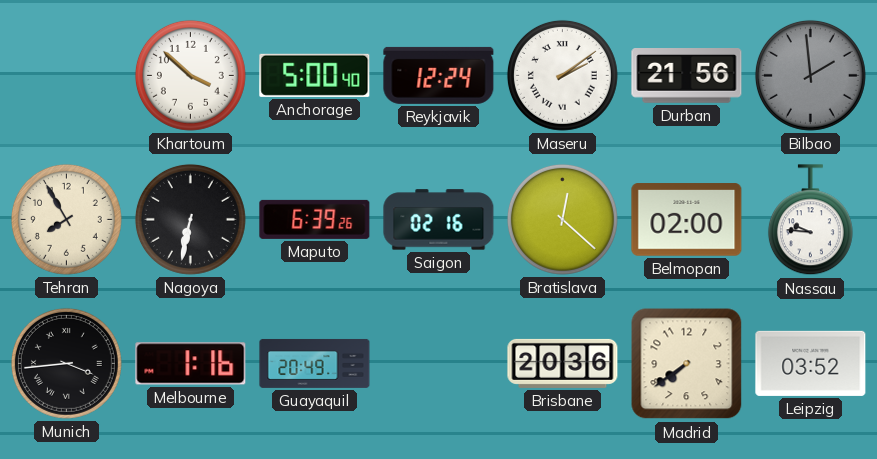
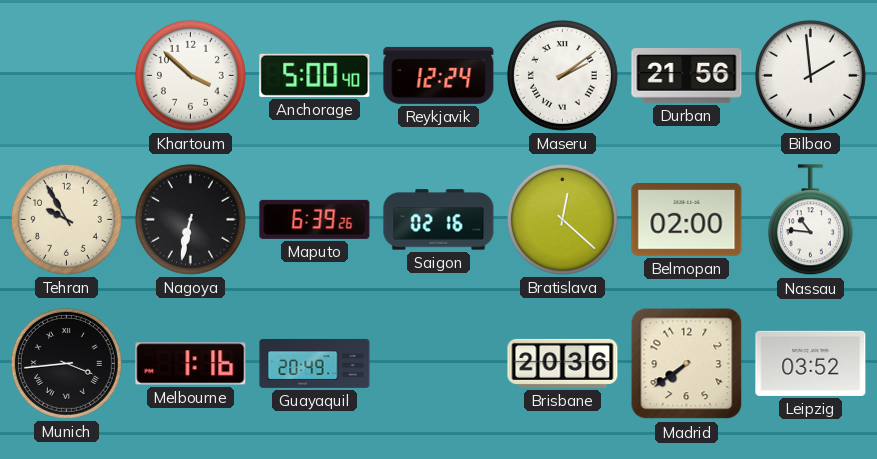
Bilbao dial: grey -> white (810, 75)
Tehran: 7:55 -> 9:55 (66, 219)
Nassau: 9:46 -> 10:46 (810, 220)
